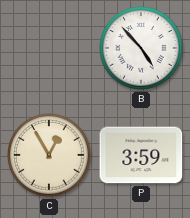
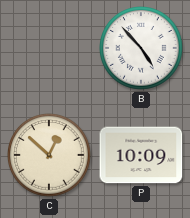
C: 12:55 -> 12:52 (50, 156)
P: 3:59 -> 10:09 (141, 155)
